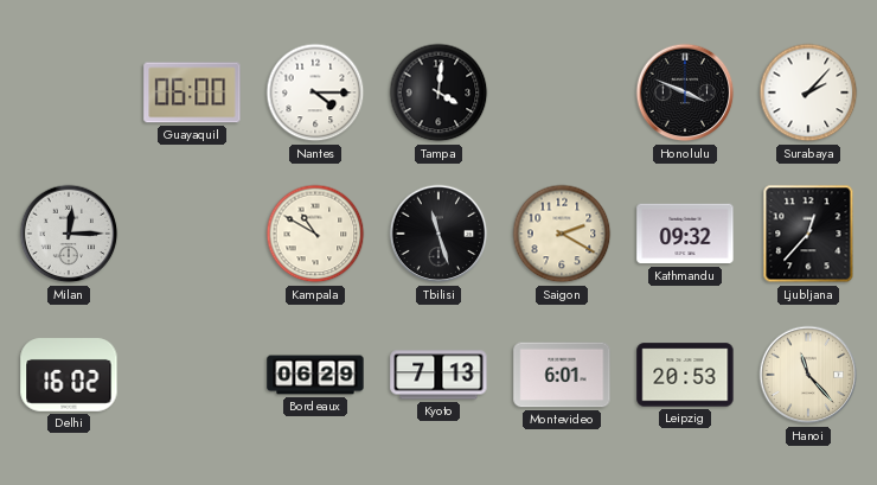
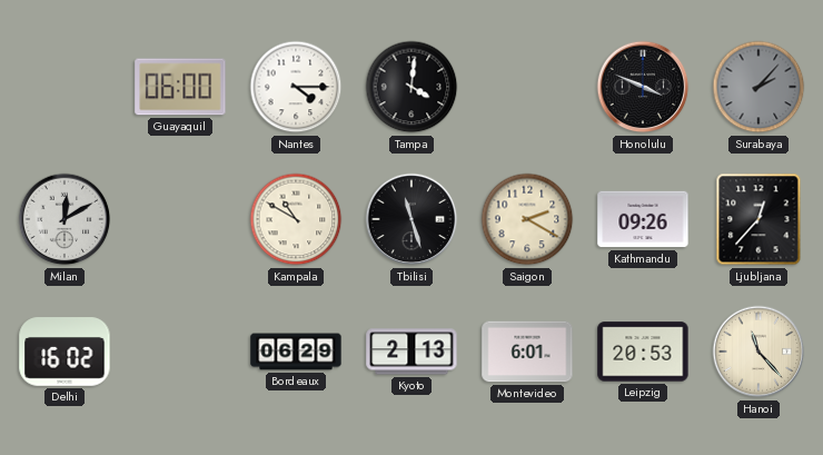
Surabaya dial: white -> grey (758, 87)
Milan: 12:15 -> 12:10 (65, 219)
Kathmandu: 09:32 -> 09:26 (643, 219)
Kyoto: 7:13 -> 2:13 (411, 352)
